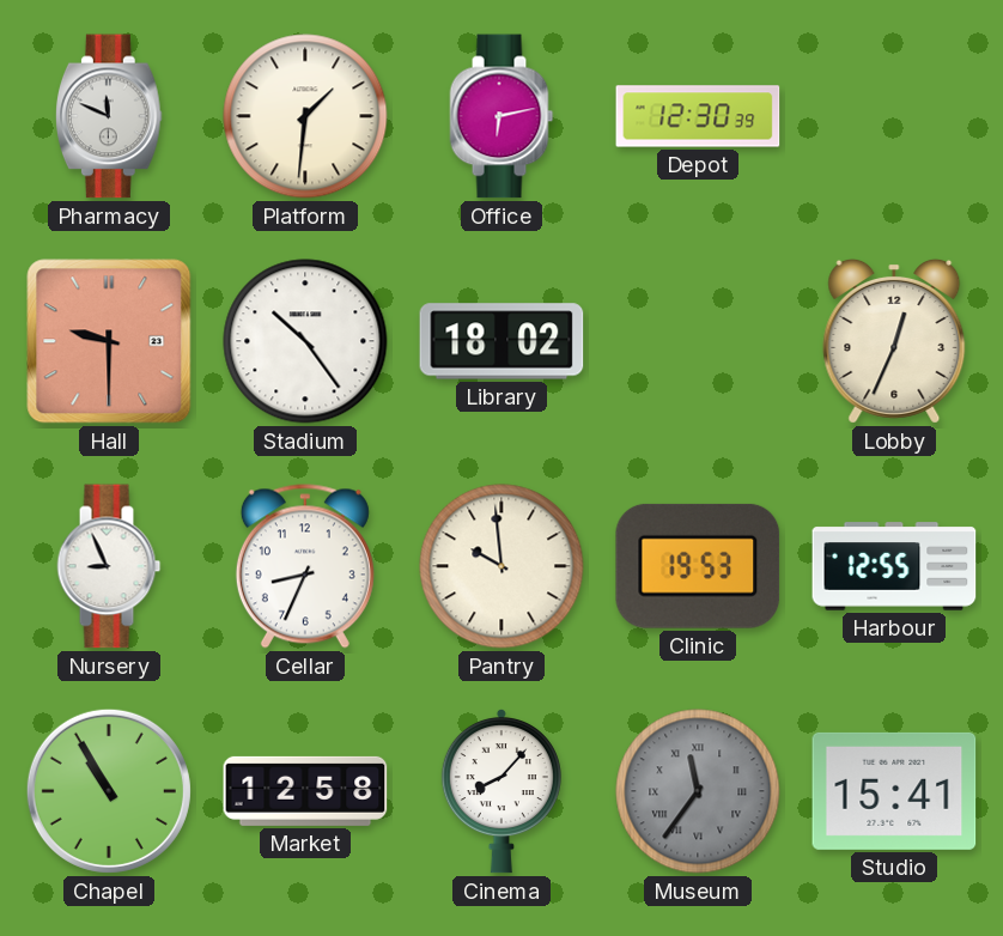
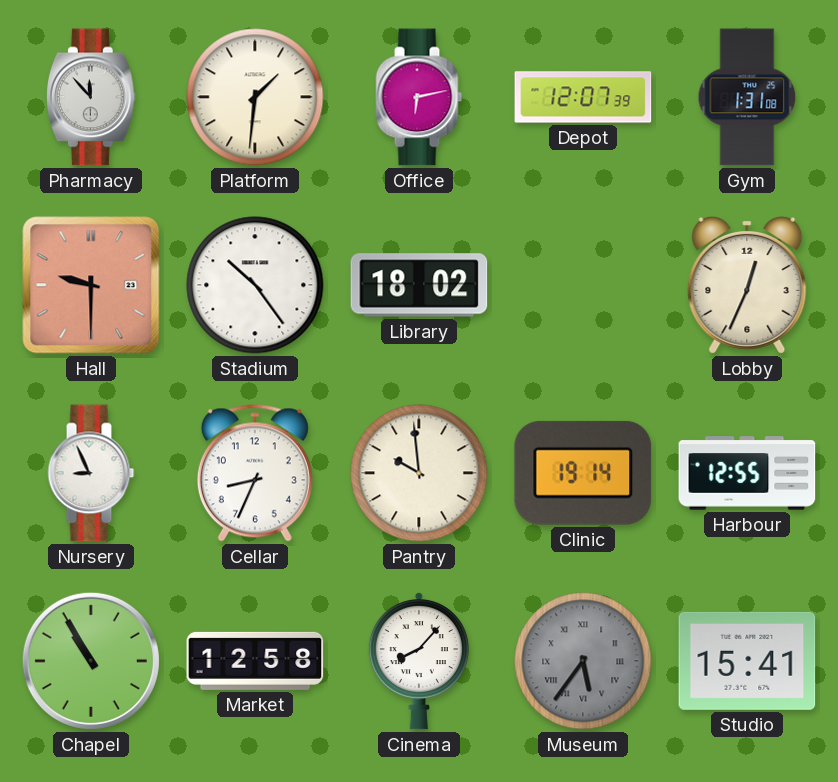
Pharmacy: 11:49 -> 11:53 (91, 97)
Depot: 12:30 -> 12:07 (583, 97)
Gym: none -> 1:31 (747, 97)
Clinic: 19:53 -> 19:14 (583, 473)
Museum: 11:36 -> 5:36 (583, 661)
